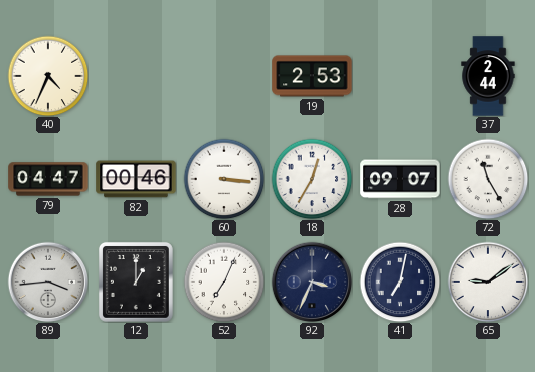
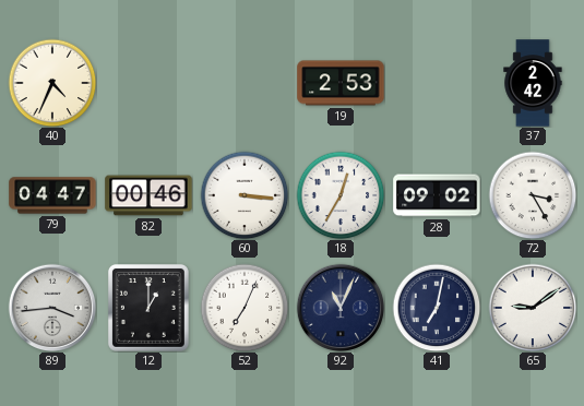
37: 2:44 -> 2:42 (533, 83)
28: 09:07 -> 09:02 (437, 195)
72: 11:25 -> 3:25 (533, 195)
92: 3:34 -> 11:04 (341, 308)
